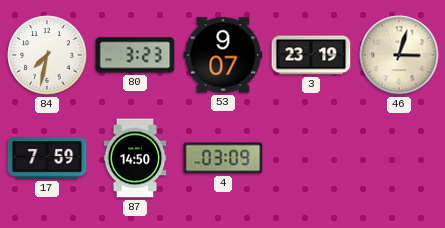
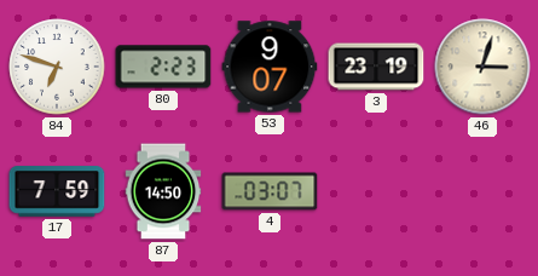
84: 7:32 -> 6:48 (57, 67)
80: 3:23 -> 2:23 (163, 67)
4: 03:09 -> 03:07 (270, 191)
